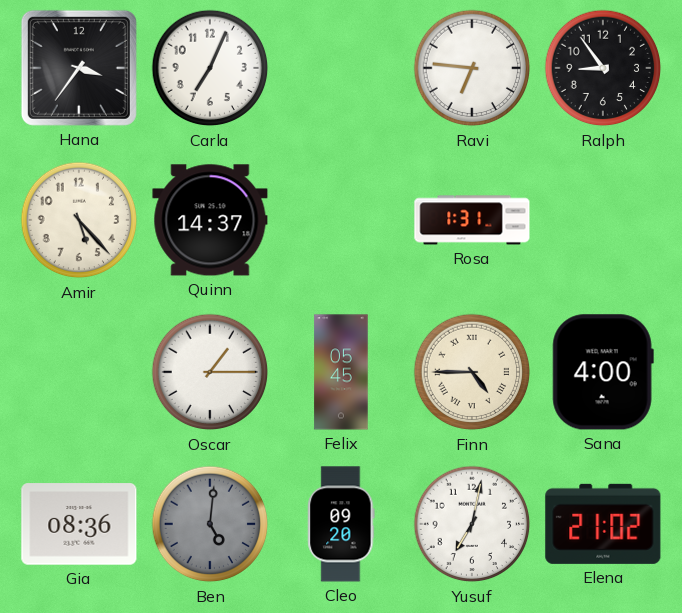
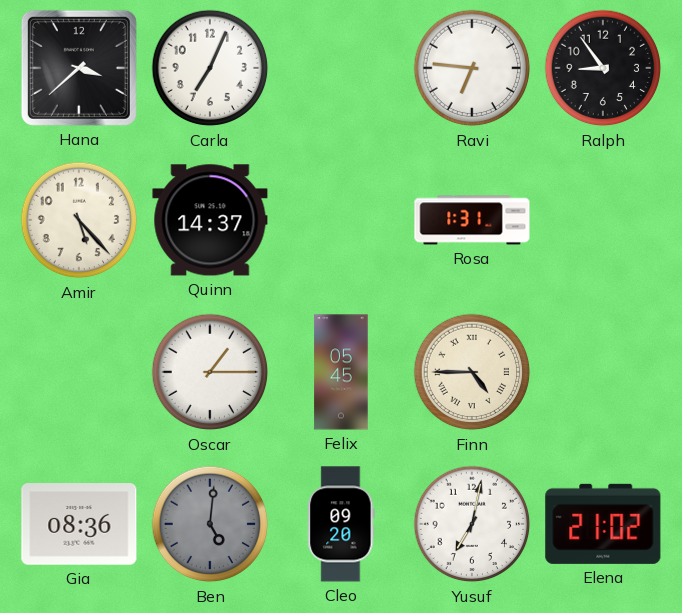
Hana: 3:36 -> 3:38 (79, 68)
Sana: 4:00 -> none (603, 372)
